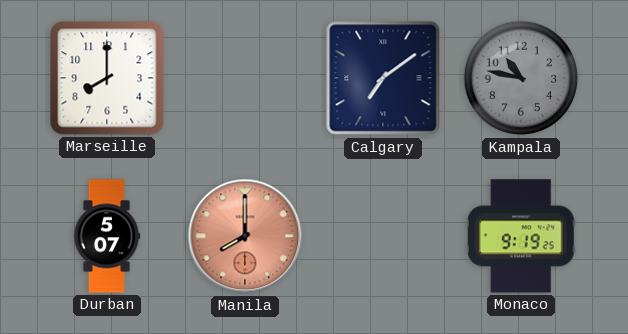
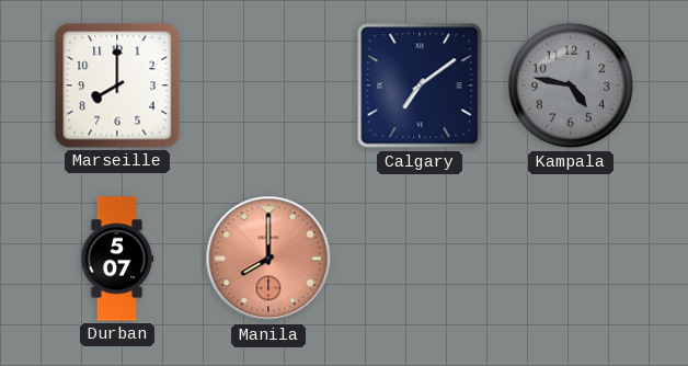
Kampala: 10:47 -> 4:47 (571, 85)
Monaco: 9:19 -> none (521, 236)
